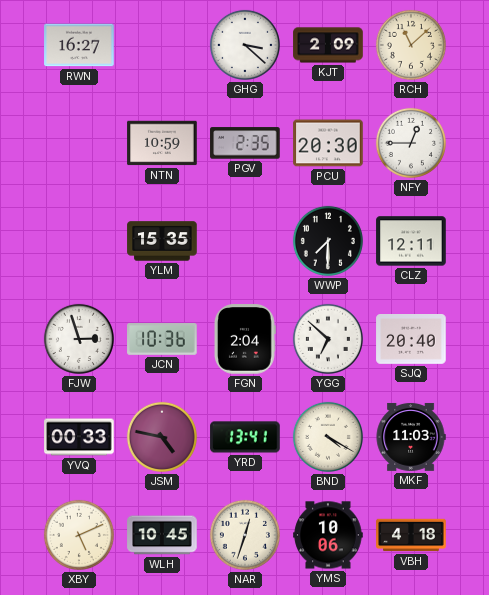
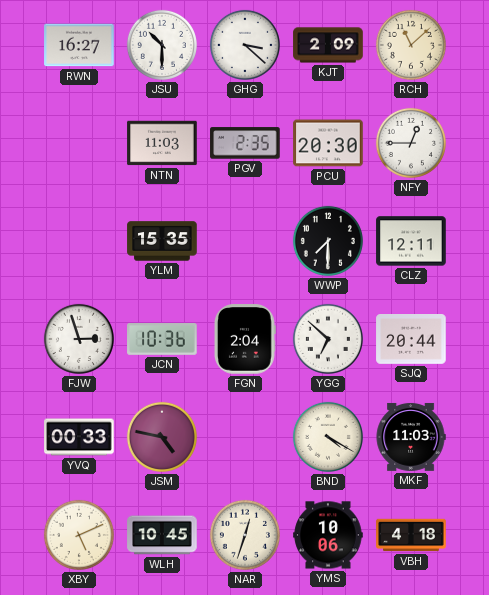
JSU: none -> 10:30 (162, 45)
NTN: 10:59 -> 11:03 (162, 143)
SJQ: 20:40 -> 20:44 (411, 340)
YRD: 13:41 -> none (245, 437)
